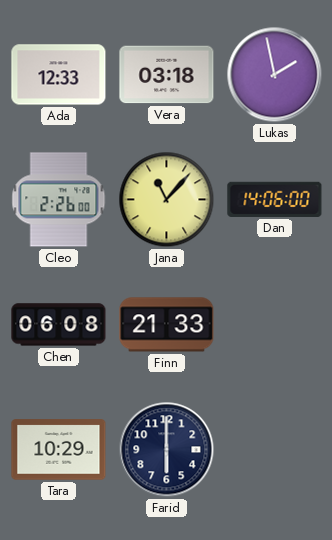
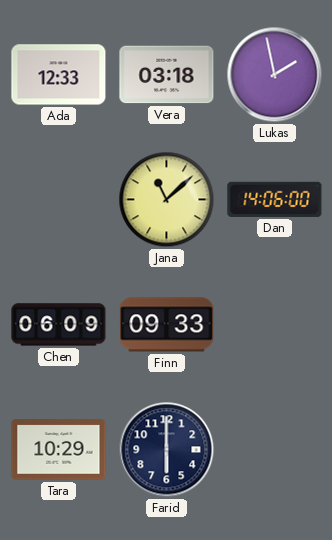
Cleo: 2:26 -> none (59, 200)
Jana: 11:07 -> 11:08 (167, 200)
Chen: 06:08 -> 06:09 (59, 325)
Finn: 21:33 -> 09:33 (167, 325)
